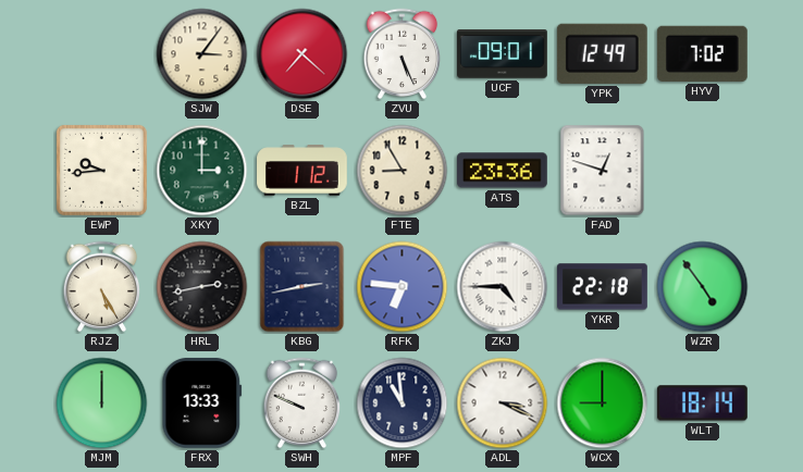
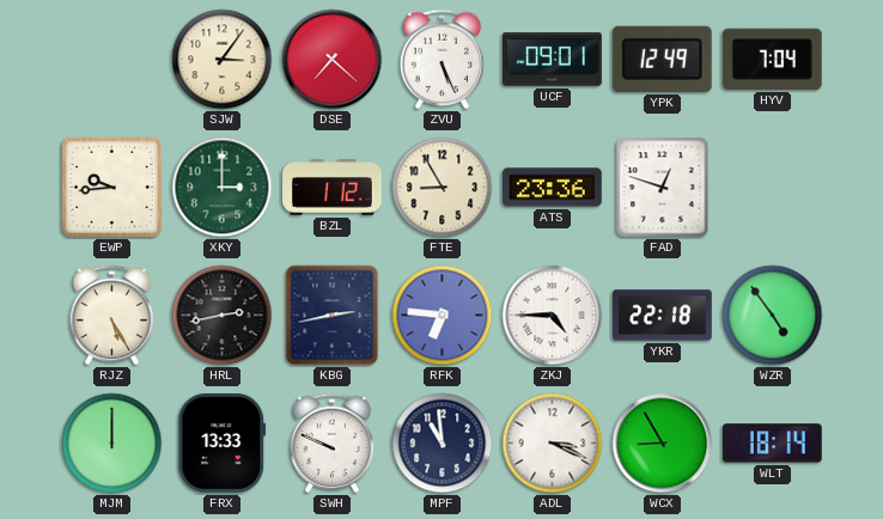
HYV: 7:02 -> 7:04 (772, 59)
WCX: 9:00 -> 8:55 (663, 444)
